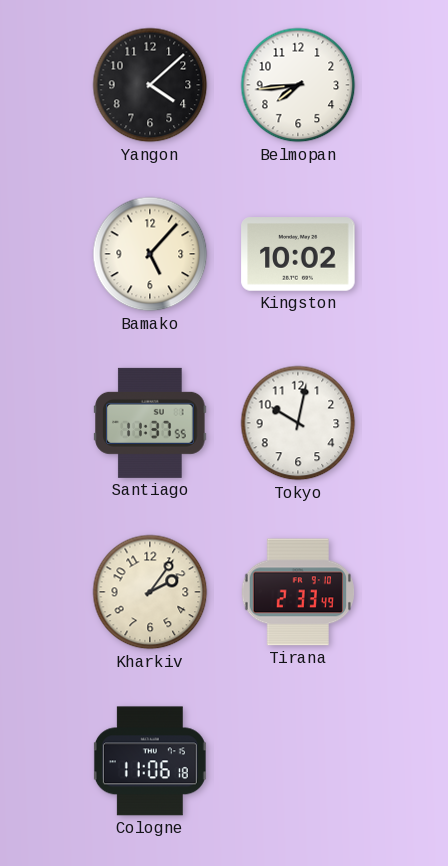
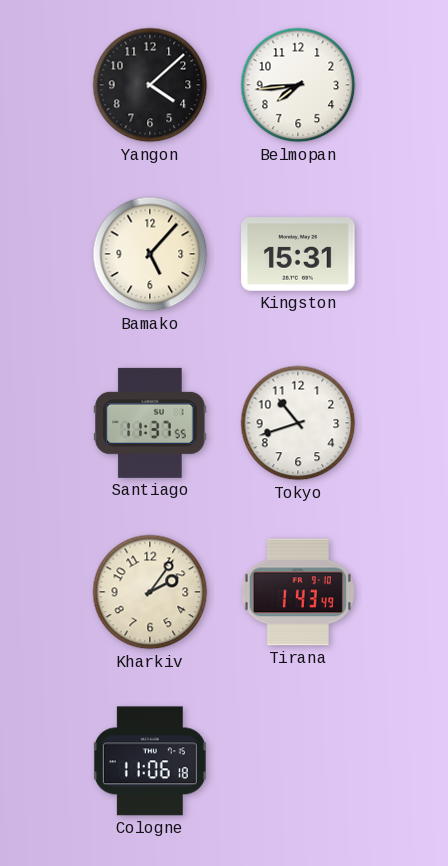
Kingston: 10:02 -> 15:31 (298, 254)
Tokyo: 10:02 -> 10:42 (298, 423)
Tirana: 2:33 -> 1:43 (298, 592)
